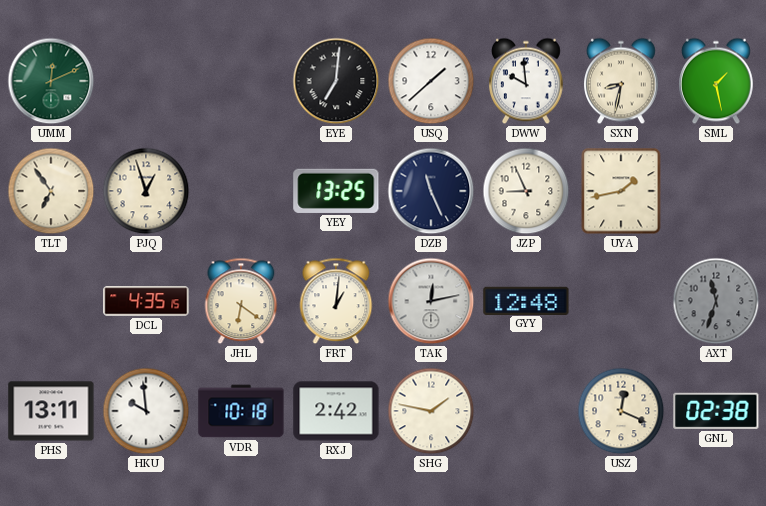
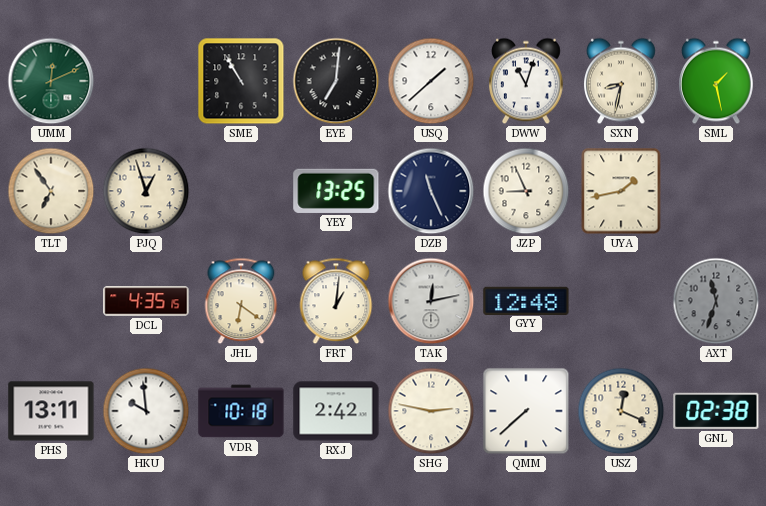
SME: none -> 10:55 (241, 81)
DWW: 9:59 -> 11:03 (527, 81)
SHG: 1:47 -> 2:47 (431, 411)
QMM: none -> 7:38 (526, 411)
